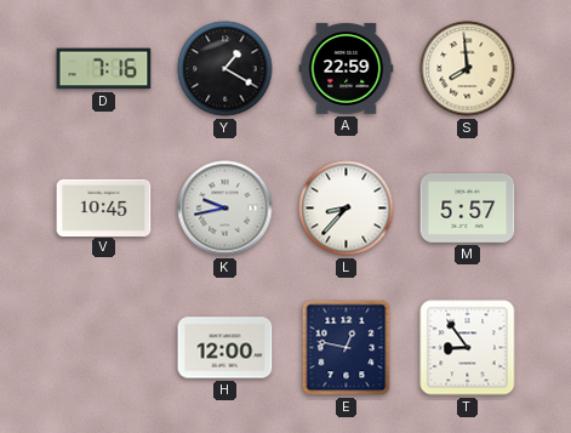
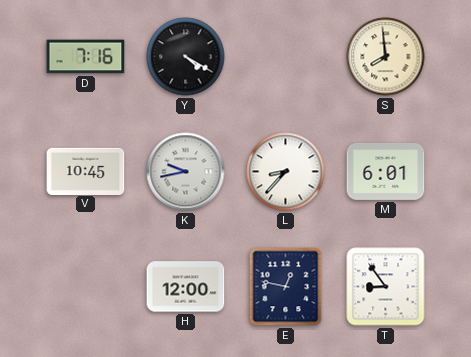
Y: 1:20 -> 4:20 (186, 57)
A: 22:59 -> none (347, 68)
M: 5:57 -> 6:01 (386, 171)
